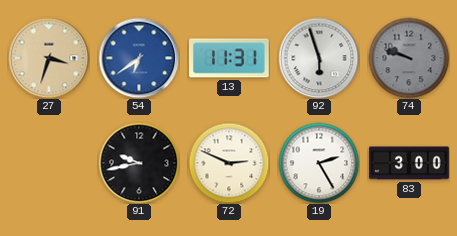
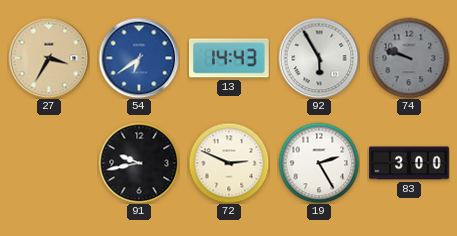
27: 3:33 -> 3:35 (49, 58)
13: 11:31 -> 14:43 (229, 58)
92: 5:57 -> 5:55 (319, 58)
